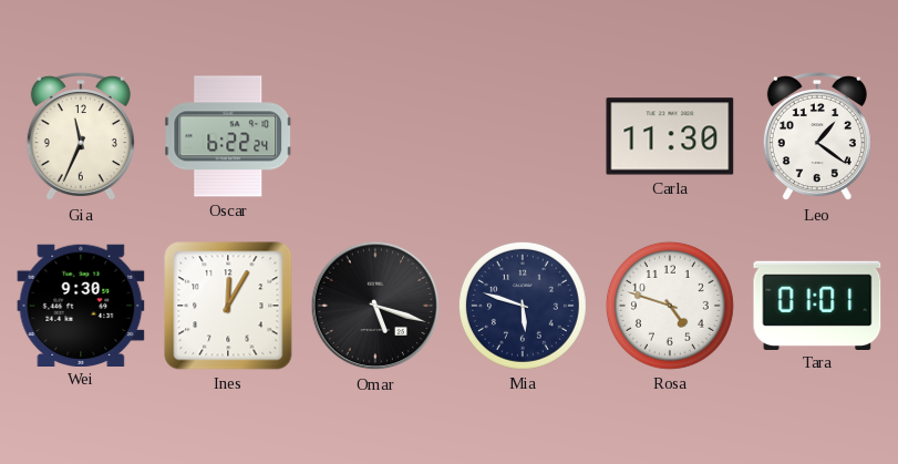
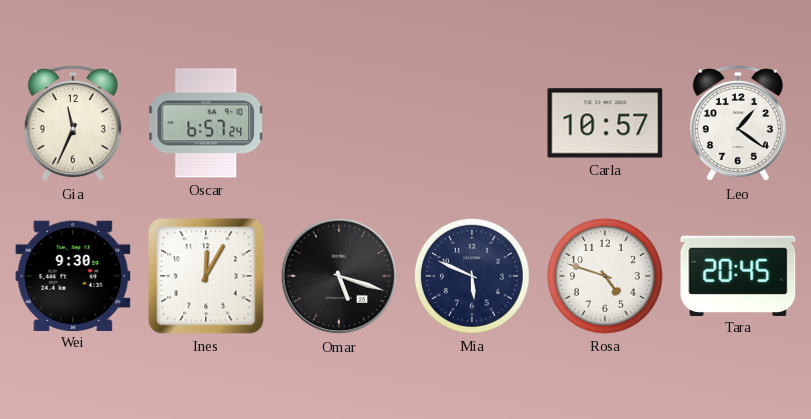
Oscar: 6:22 -> 6:57 (207, 123)
Carla: 11:30 -> 10:57 (605, 123)
Mia: 5:48 -> 5:49 (472, 276)
Tara: 01:01 -> 20:45 (738, 275)
